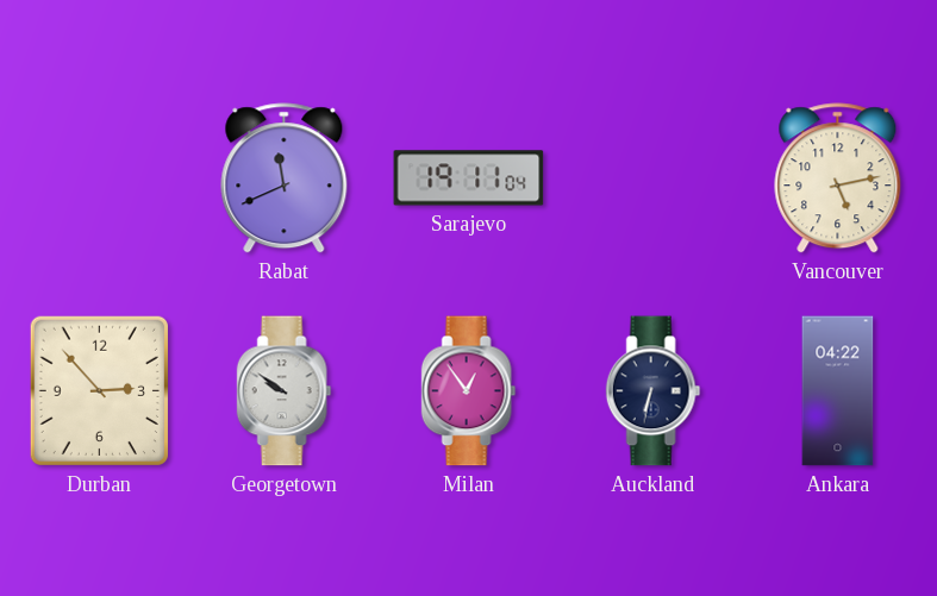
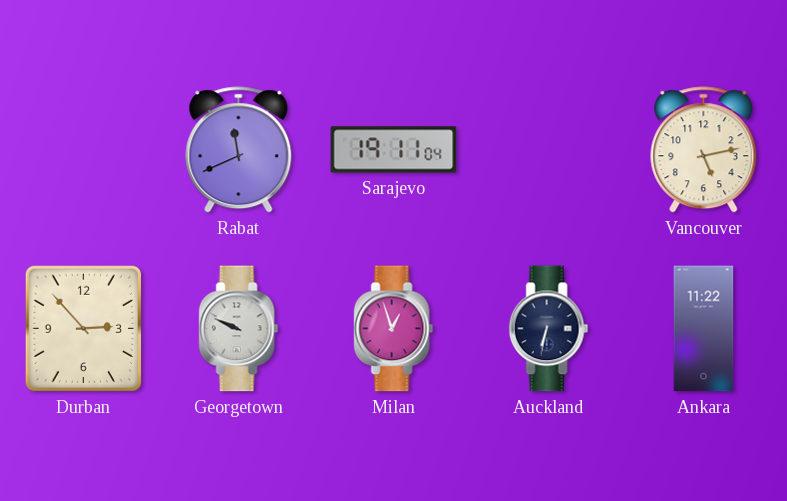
Georgetown: 9:51 -> 9:49 (239, 329)
Milan: 12:54 -> 12:57 (394, 329)
Ankara: 04:22 -> 11:22 (704, 329)
